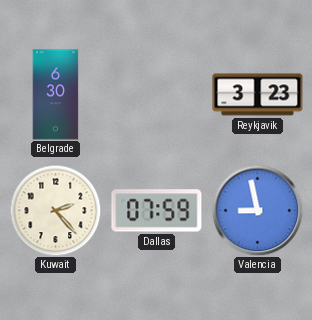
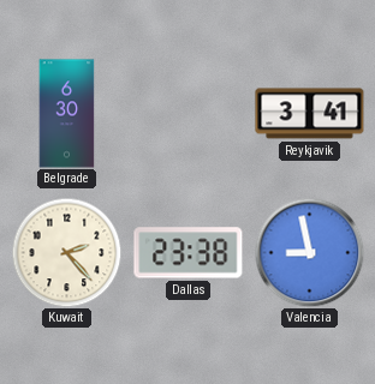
Reykjavik: 3:23 -> 3:41 (310, 114)
Dallas: 07:59 -> 23:38 (189, 253)
